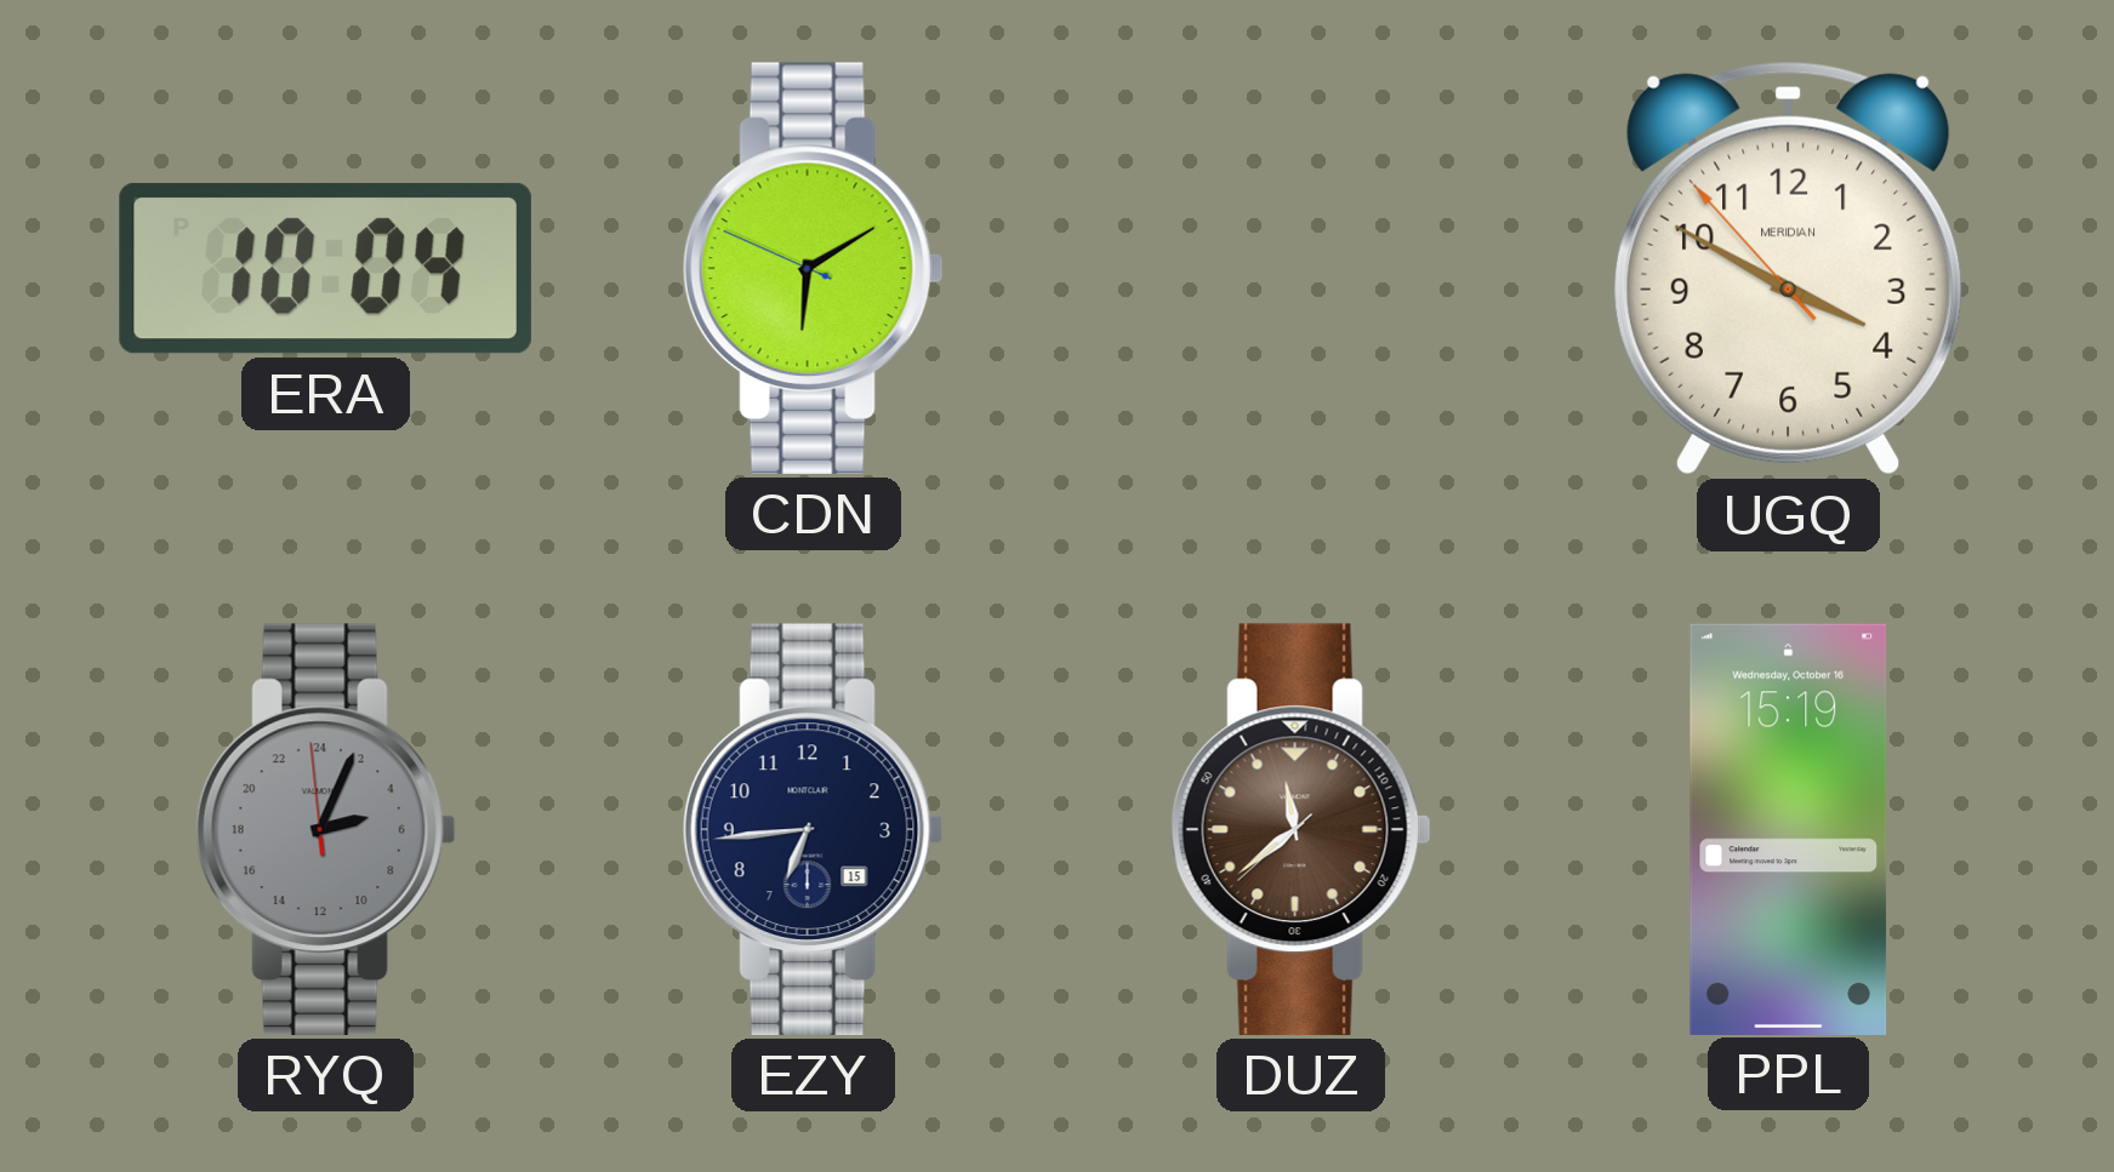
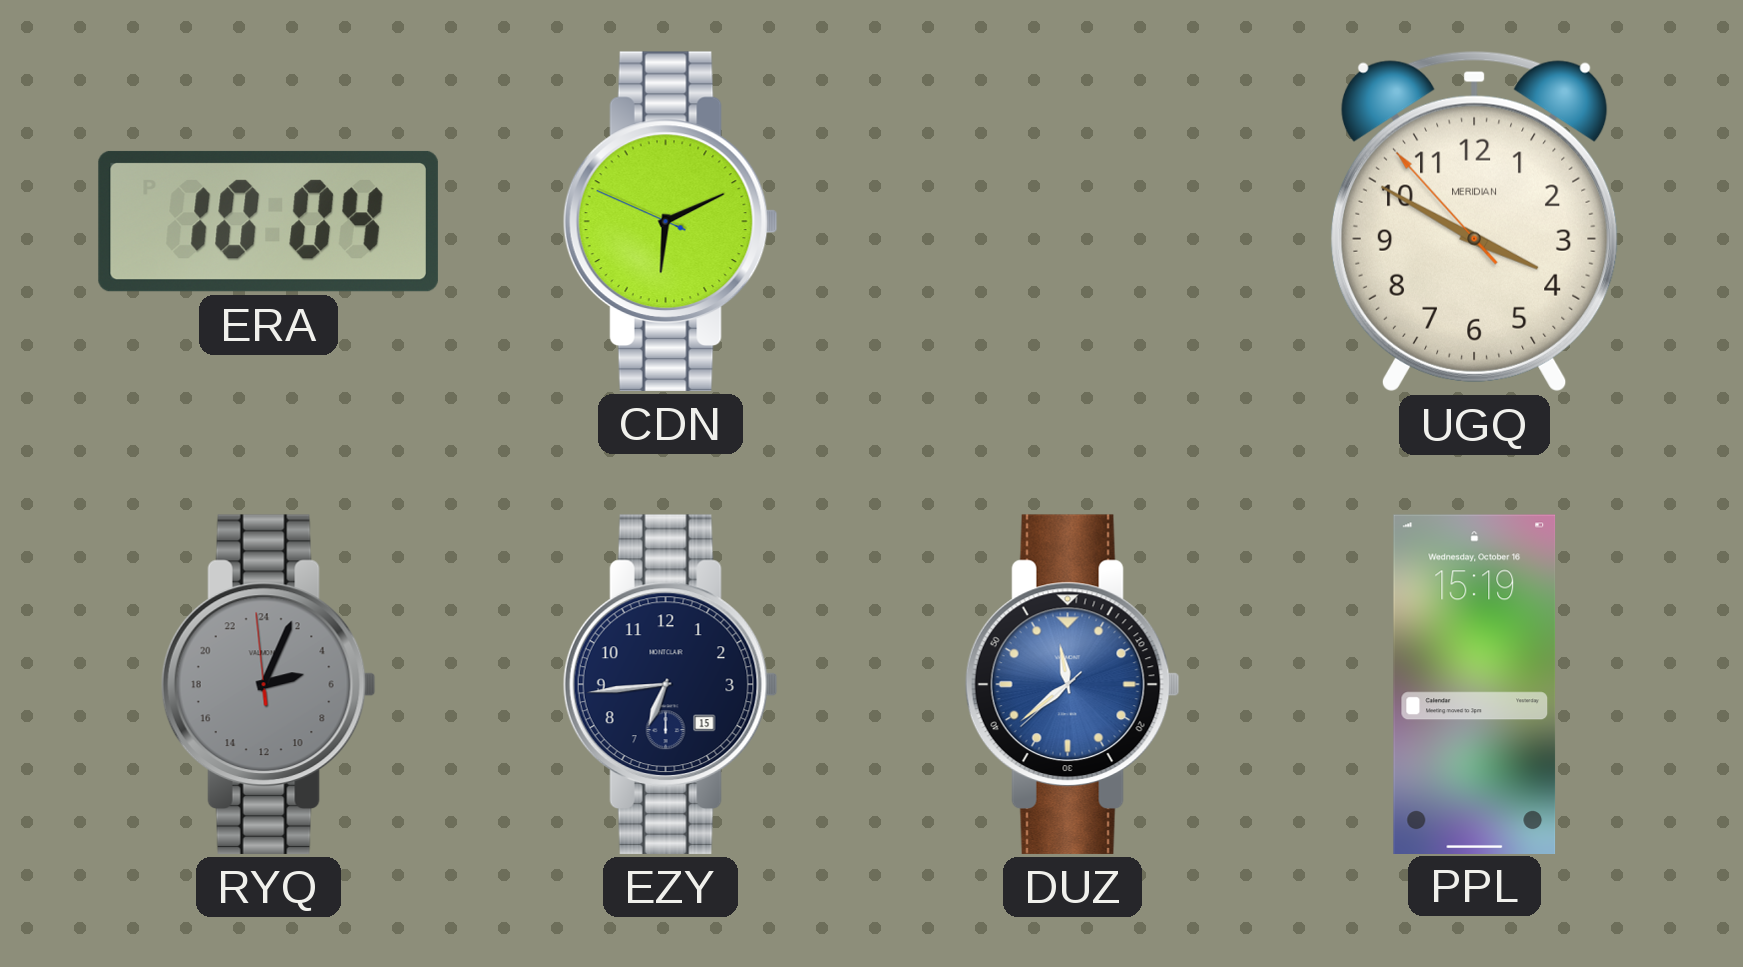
CDN: 6:09 -> 6:10 (670, 221)
DUZ dial: brown -> blue (1072, 684)
